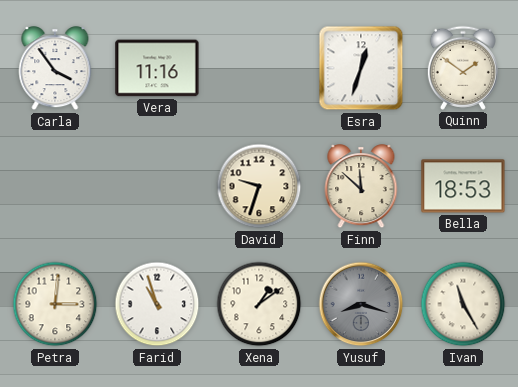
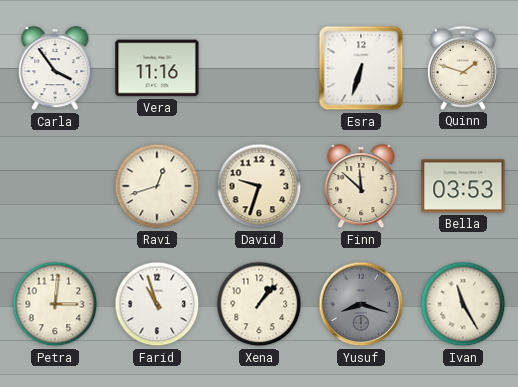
Esra: 12:33 -> 6:33 (361, 68)
Quinn: 1:51 -> 1:48 (463, 68)
Ravi: none -> 12:42 (157, 186)
Bella: 18:53 -> 03:53 (463, 186)
Xena: 1:09 -> 1:07 (259, 304)
